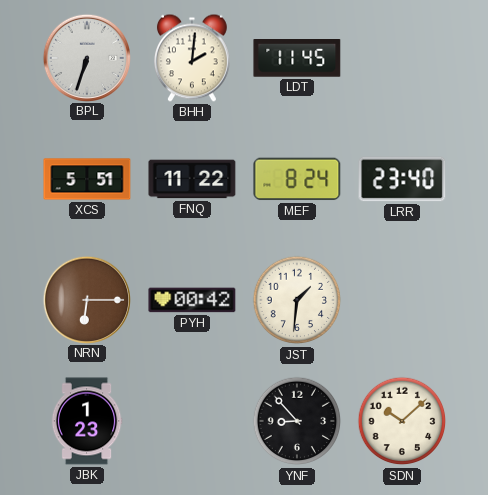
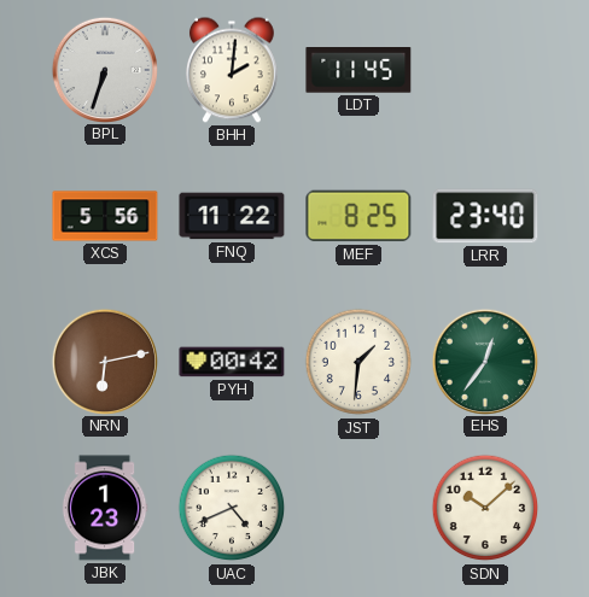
XCS: 5:51 -> 5:56 (105, 216)
MEF: 8:24 -> 8:25 (358, 216)
NRN: 6:15 -> 6:13 (104, 361)
EHS: none -> 12:36 (484, 361)
UAC: none -> 4:41 (232, 508)
YNF: 8:53 -> none (297, 421)
